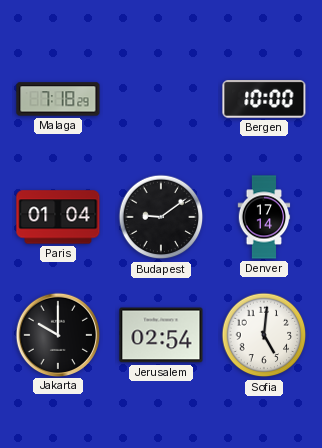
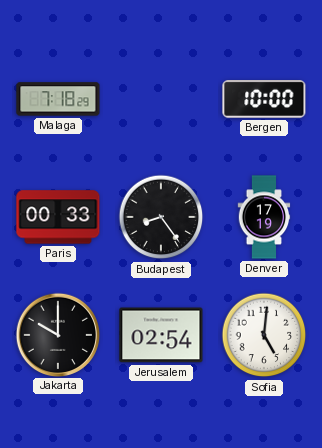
Paris: 01:04 -> 00:33 (58, 217)
Budapest: 9:09 -> 8:24 (161, 217)
Denver: 17:14 -> 17:19 (264, 217)
